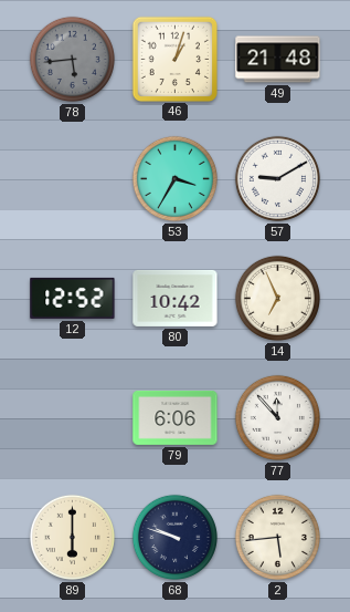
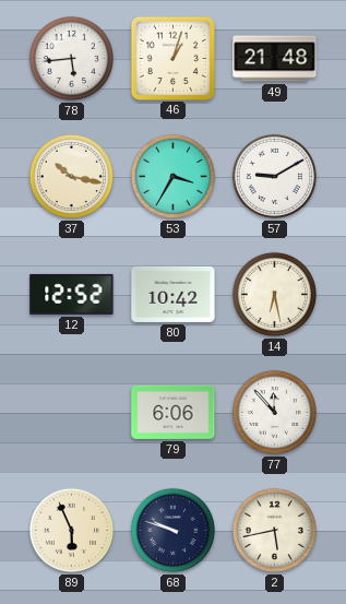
78 dial: grey -> white (71, 58)
37: none -> 10:17 (71, 176)
14: 6:56 -> 6:28 (274, 294)
89: 6:00 -> 5:56 (71, 530)
2: 5:44 -> 5:43 (274, 530)
